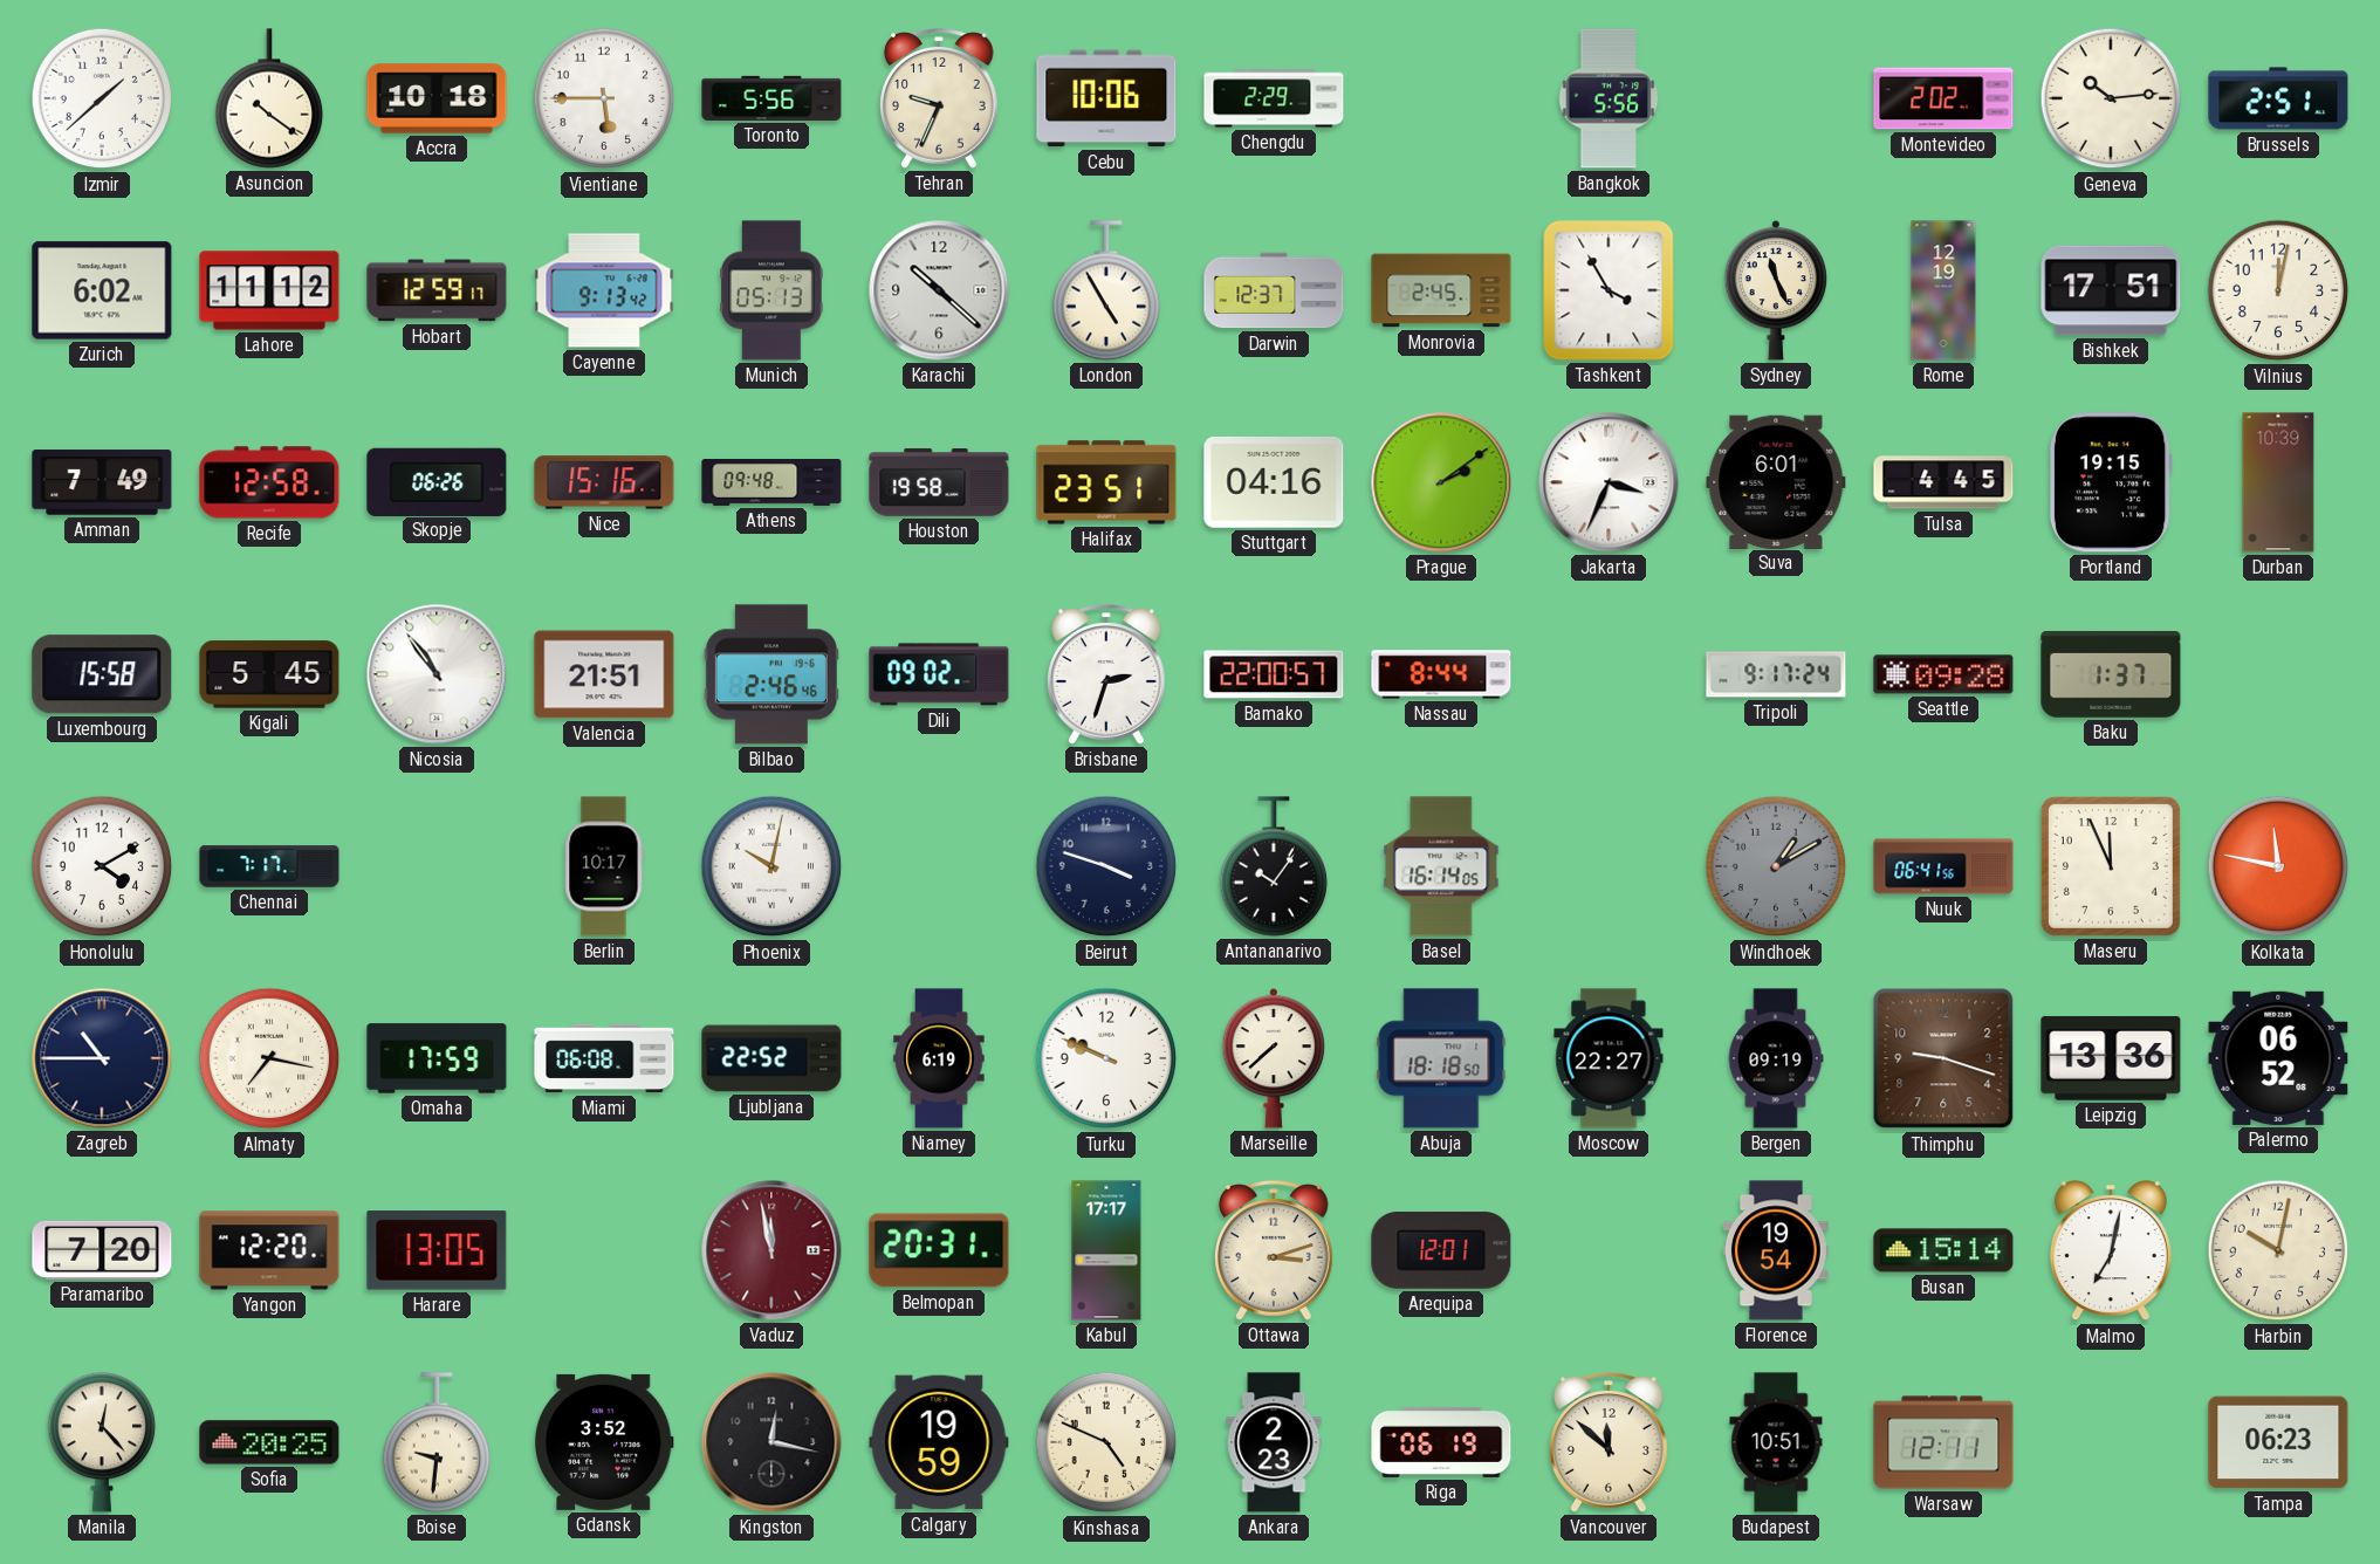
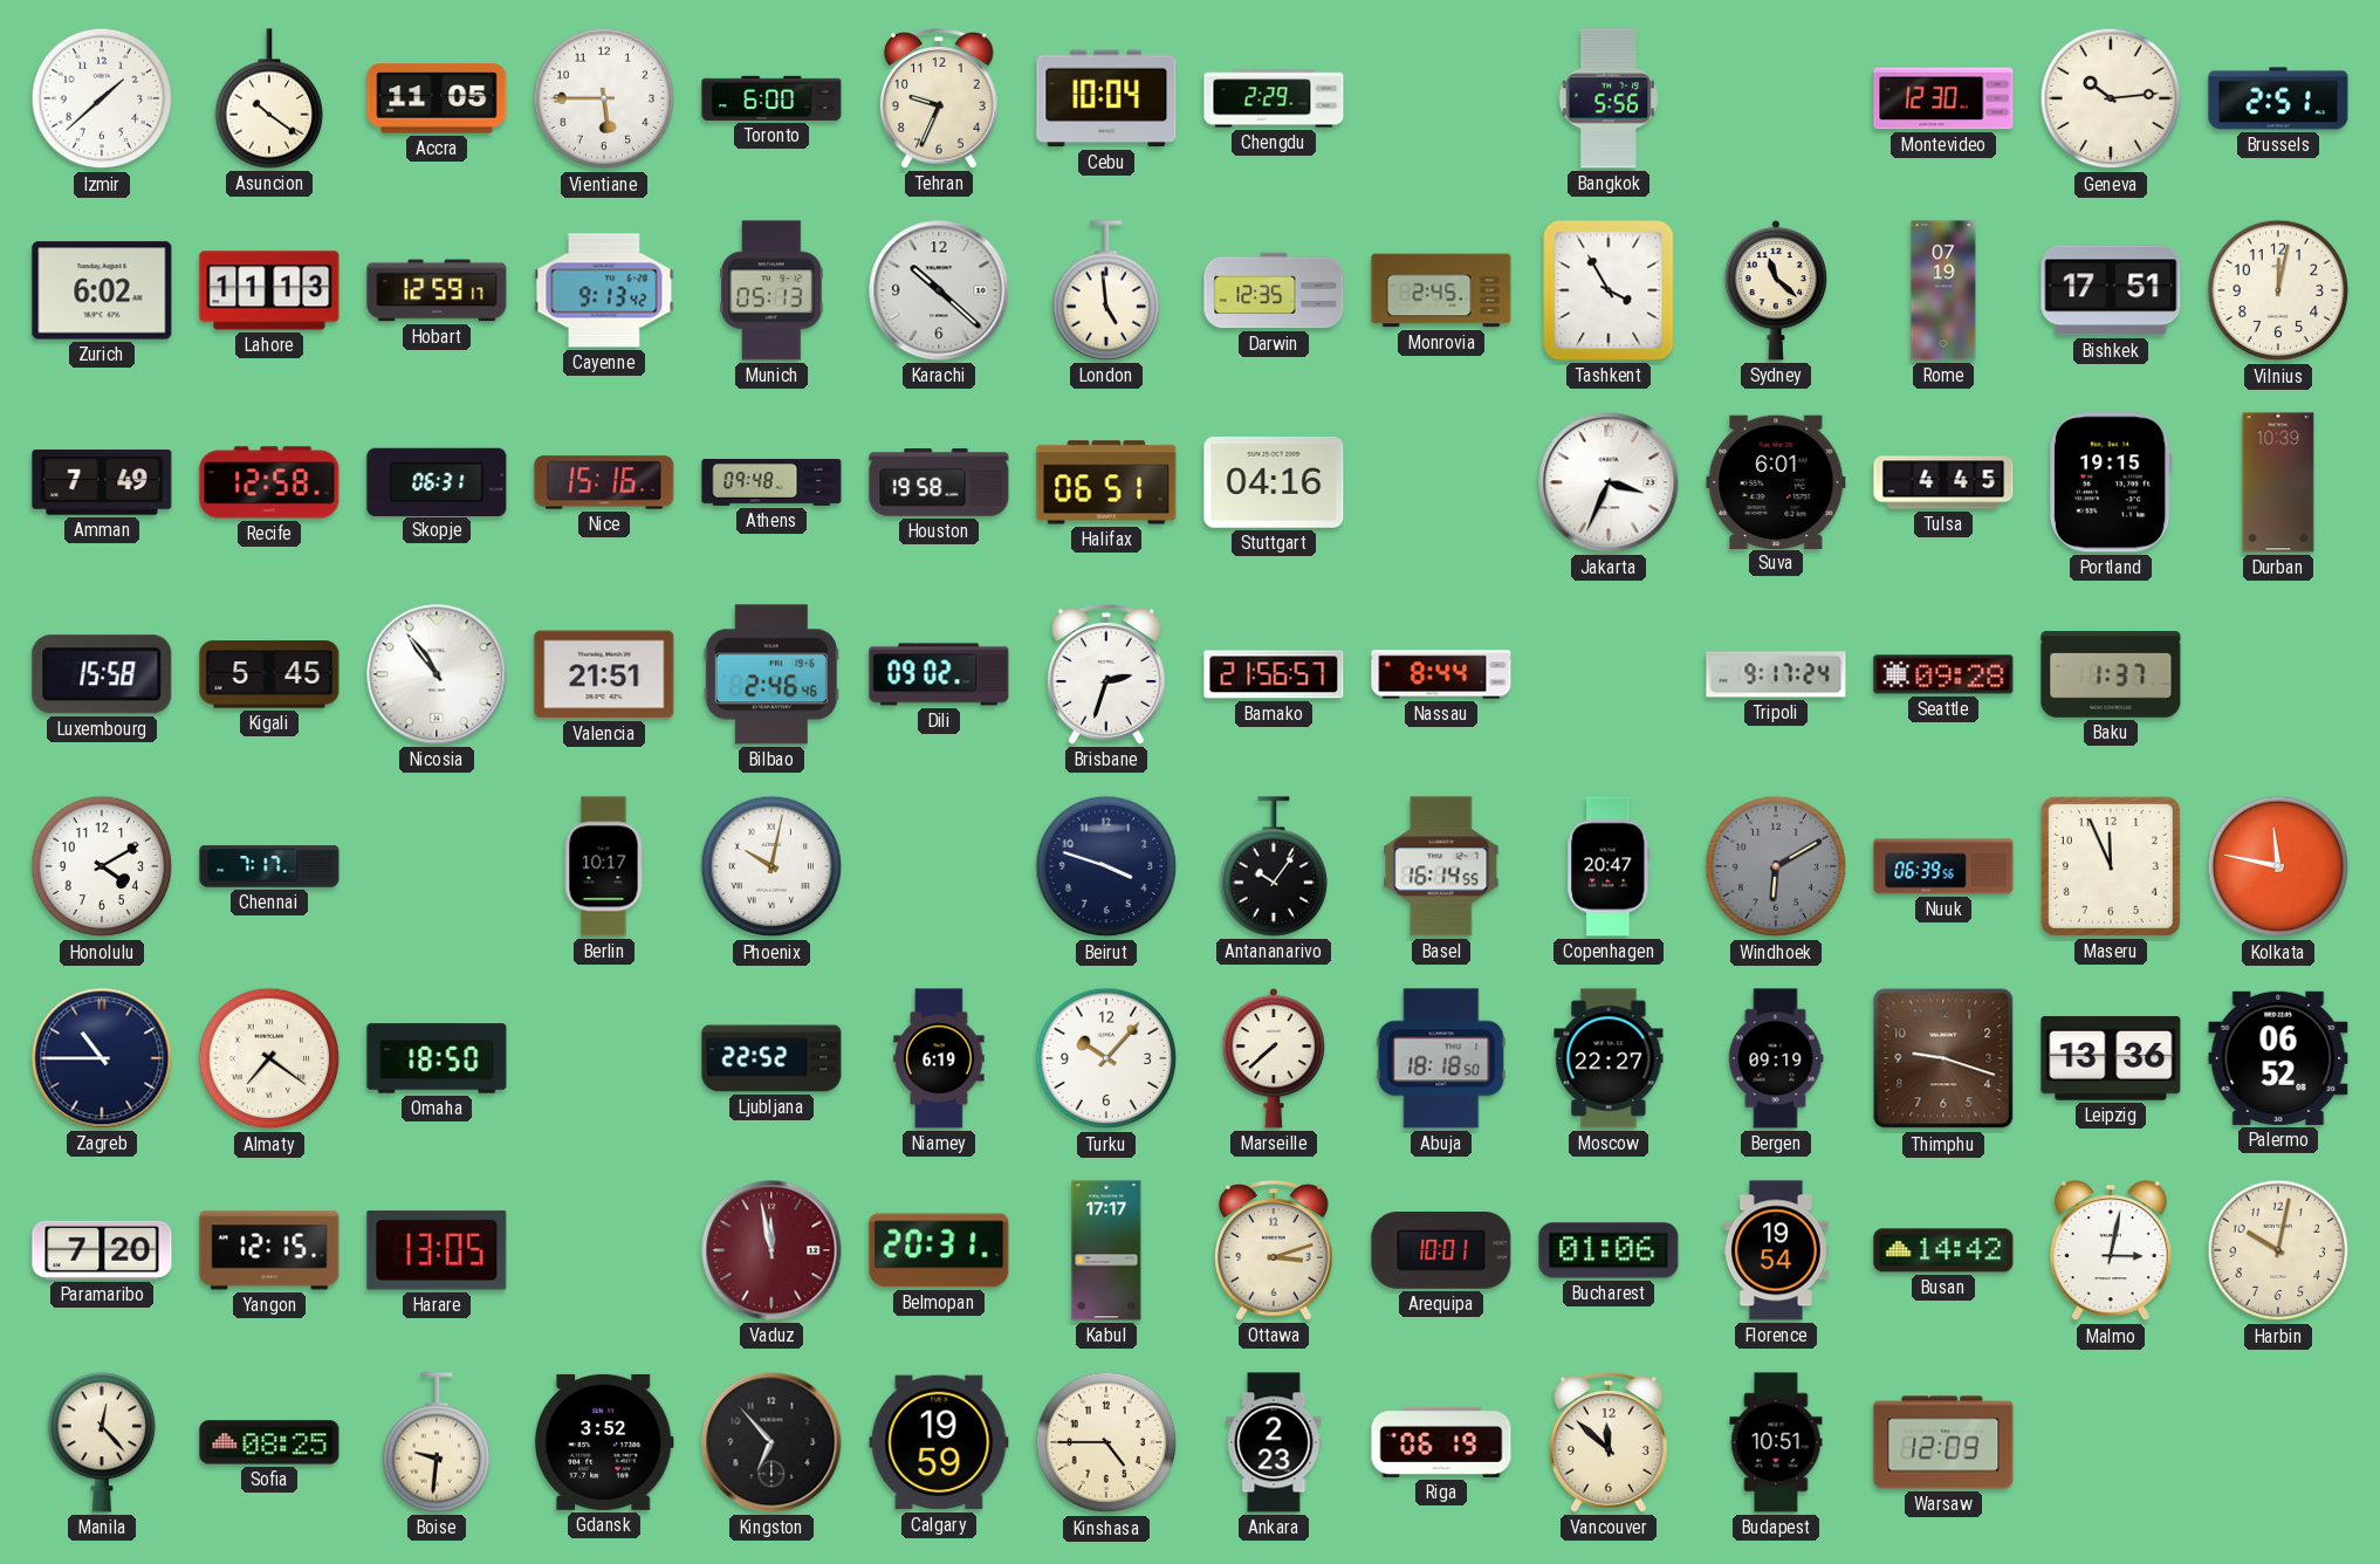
Accra: 10:18 -> 11:05 (437, 98)
Toronto: 5:56 -> 6:00 (771, 98)
Cebu: 10:06 -> 10:04 (1106, 98)
Montevideo: 2:02 -> 12:30 (1943, 98)
Lahore: 11:12 -> 11:13 (269, 290)
London: 4:55 -> 4:59 (1106, 290)
Darwin: 12:37 -> 12:35 (1274, 290)
Sydney: 11:26 -> 11:22 (1776, 290)
Rome: 12:19 -> 07:19 (1943, 290)
Skopje: 06:26 -> 06:31 (437, 481)
Halifax: 23:51 -> 06:51 (1106, 482)
Prague: 2:09 -> none (1441, 482)
Bamako: 22:00 -> 21:56 (1274, 674)
Basel: 16:14:05 -> 16:14:55 (1441, 866)
Copenhagen: none -> 20:47 (1609, 866)
Windhoek: 1:10 -> 6:10 (1776, 866)
Nuuk: 06:41 -> 06:39 (1943, 866)
Almaty: 7:17 -> 7:21 (269, 1058)
Omaha: 17:59 -> 18:50 (437, 1058)
Miami: 06:08 -> none (604, 1058)
Turku: 9:49 -> 10:07 (1106, 1058)
Yangon: 12:20 -> 12:15 (269, 1250)
Arequipa: 12:01 -> 10:01 (1441, 1251)
Bucharest: none -> 01:06 (1609, 1250)
Busan: 15:14 -> 14:42 (1943, 1250)
Malmo: 7:02 -> 3:02 (2111, 1251)
Sofia: 20:25 -> 08:25 (269, 1442)
Kingston: 12:17 -> 6:53 (771, 1442)
Kinshasa: 4:49 -> 4:45 (1106, 1442)
Warsaw: 12:11 -> 12:09 (1943, 1442)
Tampa: 06:23 -> none (2278, 1442)
